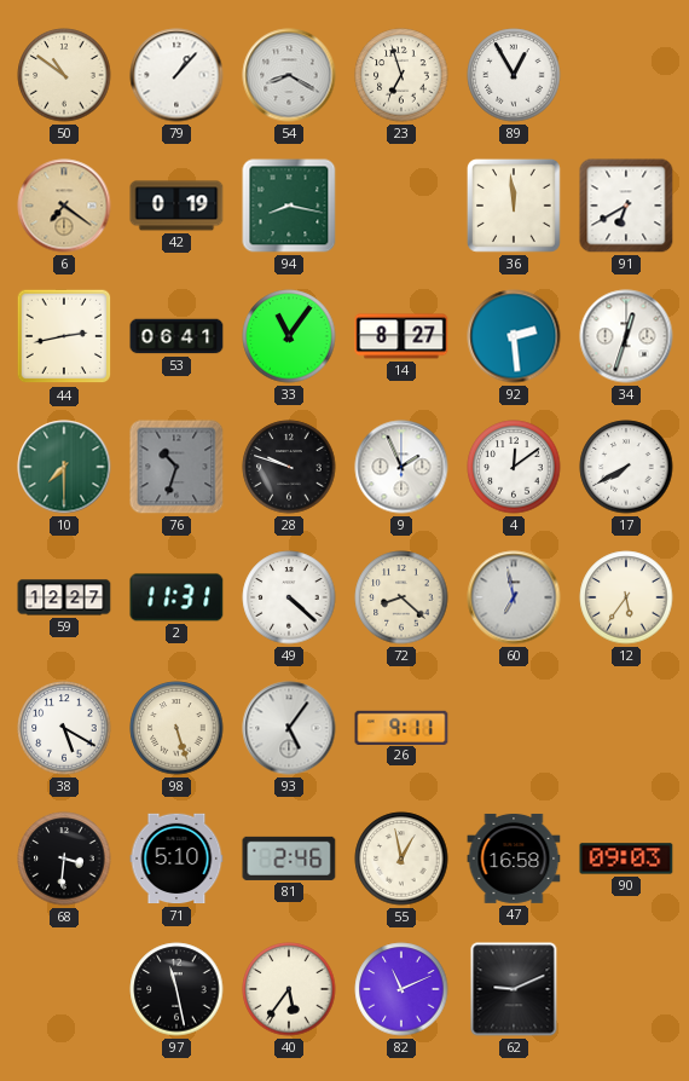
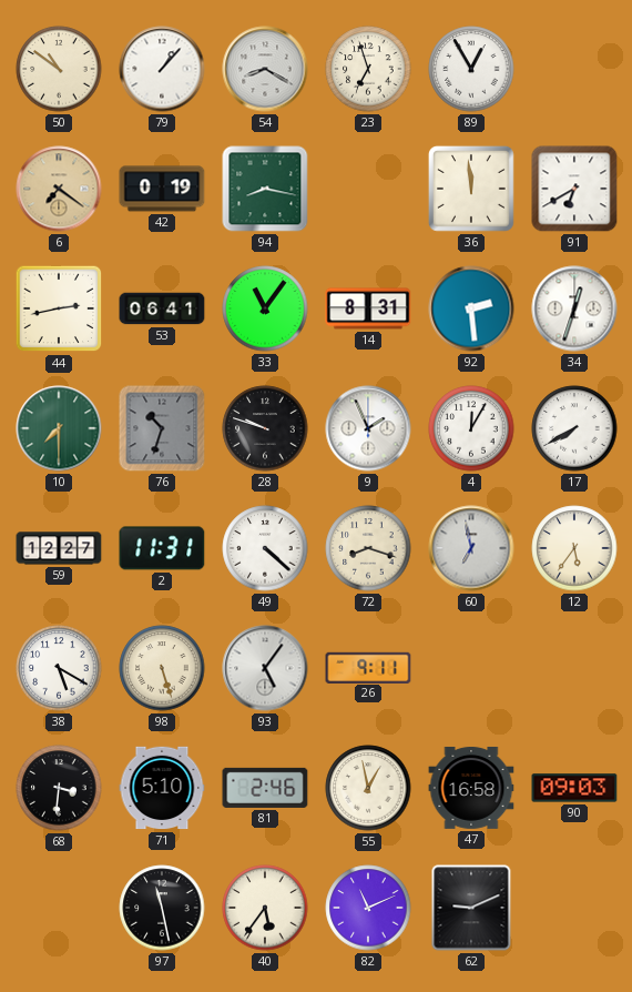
14: 8:27 -> 8:31 (368, 308)
4: 12:09 -> 12:05 (471, 428)
72: 8:22 -> 8:18 (368, 548)
